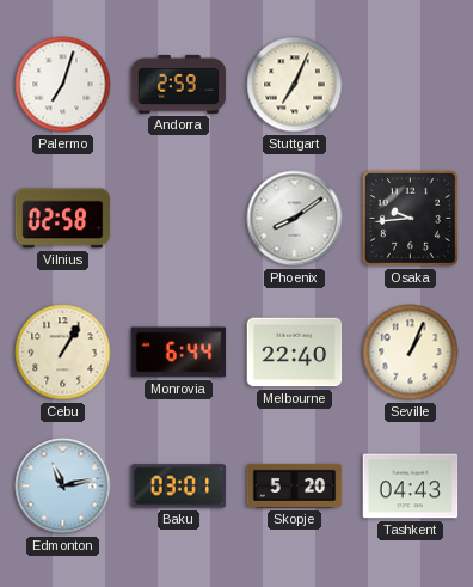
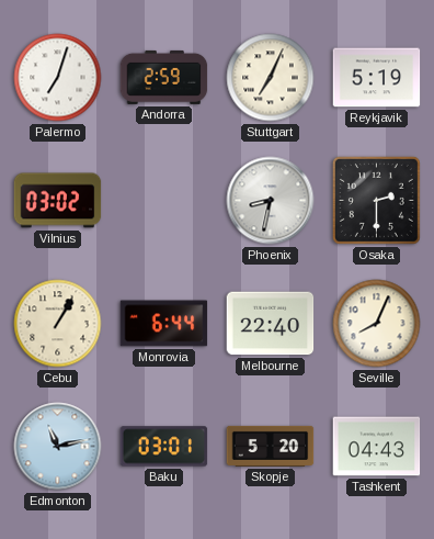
Reykjavik: none -> 5:19 (377, 78)
Vilnius: 02:58 -> 03:02 (58, 201)
Phoenix: 8:09 -> 8:32 (271, 201)
Osaka: 9:44 -> 2:30 (376, 200)
Seville: 1:04 -> 8:04 (377, 324)
